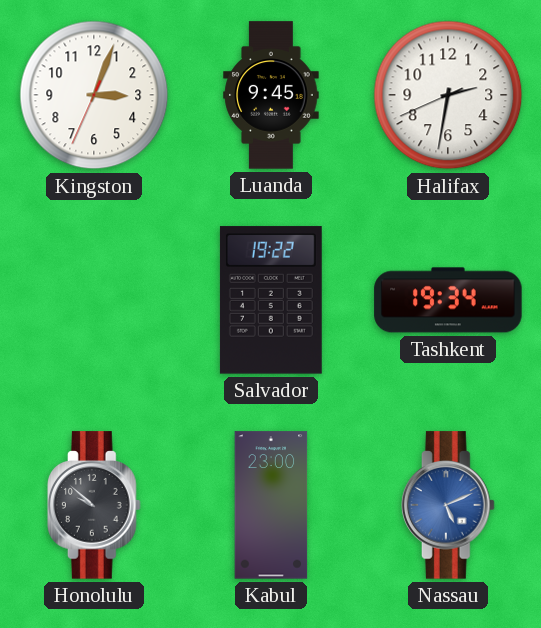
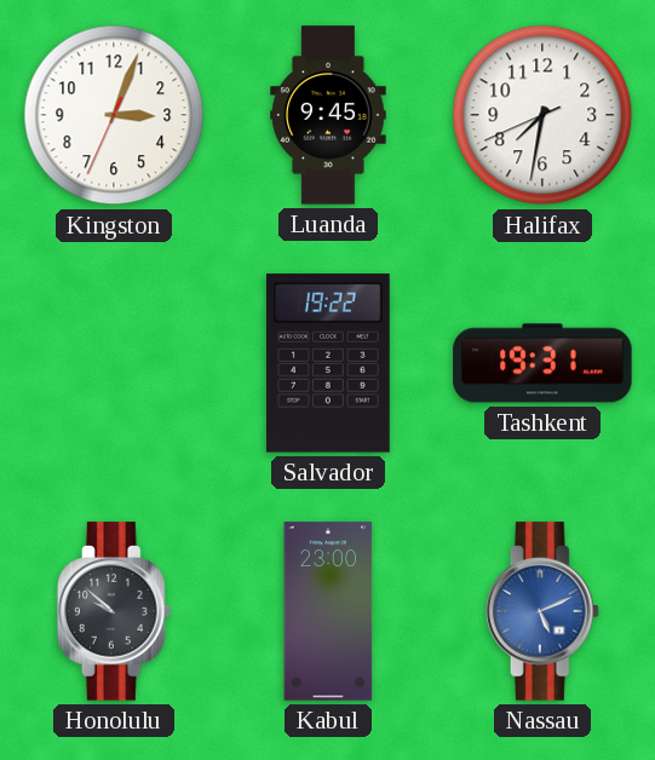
Halifax: 2:31 -> 7:31 (542, 115)
Tashkent: 19:34 -> 19:31 (542, 363)
